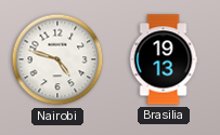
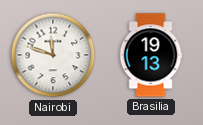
Nairobi: 4:48 -> 11:48 (53, 55)
